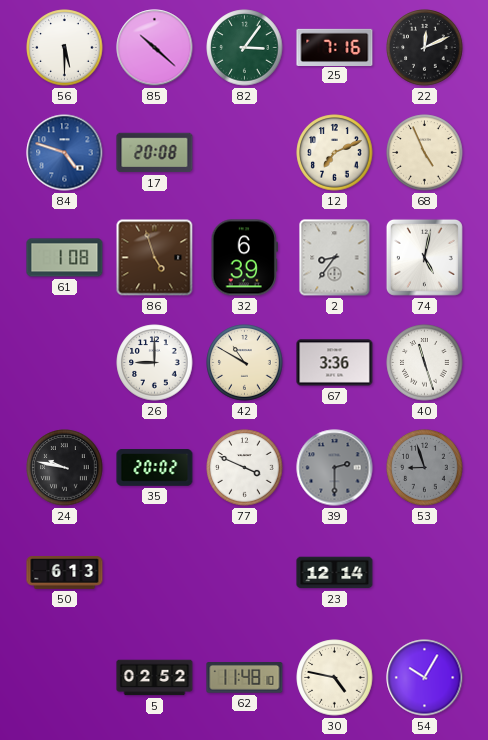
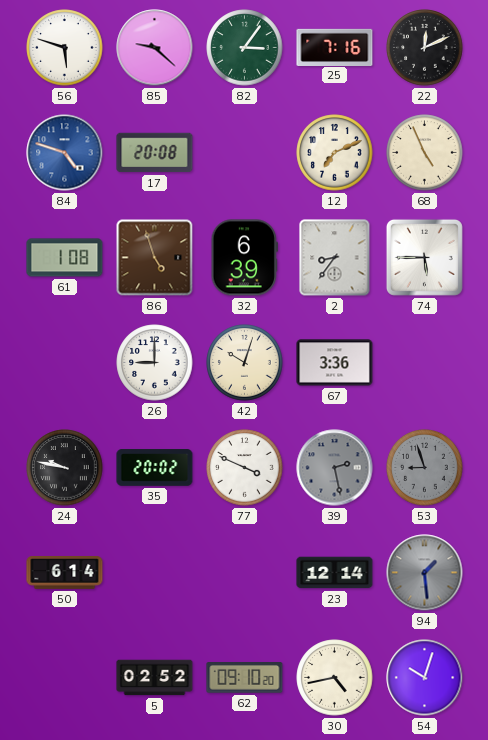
56: 5:30 -> 5:48 (65, 48)
85: 10:22 -> 9:22 (155, 48)
74: 5:02 -> 5:45 (424, 257)
42: 10:50 -> 10:03 (245, 363)
40: 11:27 -> none (425, 363)
39: 2:30 -> 2:28 (335, 468)
50: 6:13 -> 6:14 (65, 573)
94: none -> 1:29 (425, 573)
62: 11:48 -> 09:10 (245, 678)
30: 4:47 -> 4:43 (335, 678)
54: 10:05 -> 10:03 (425, 678)
